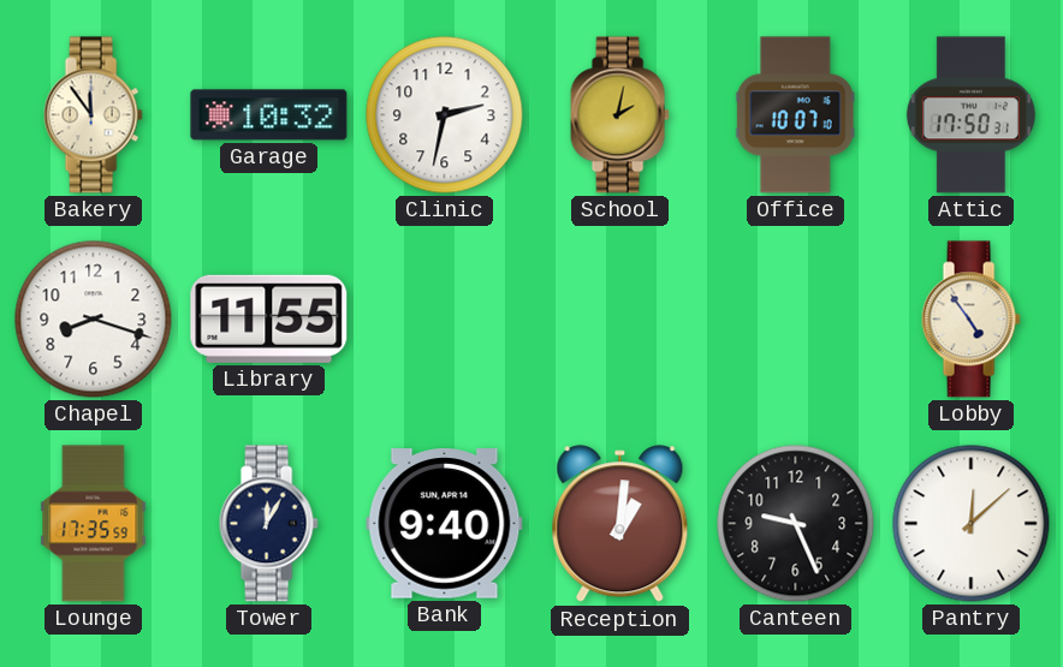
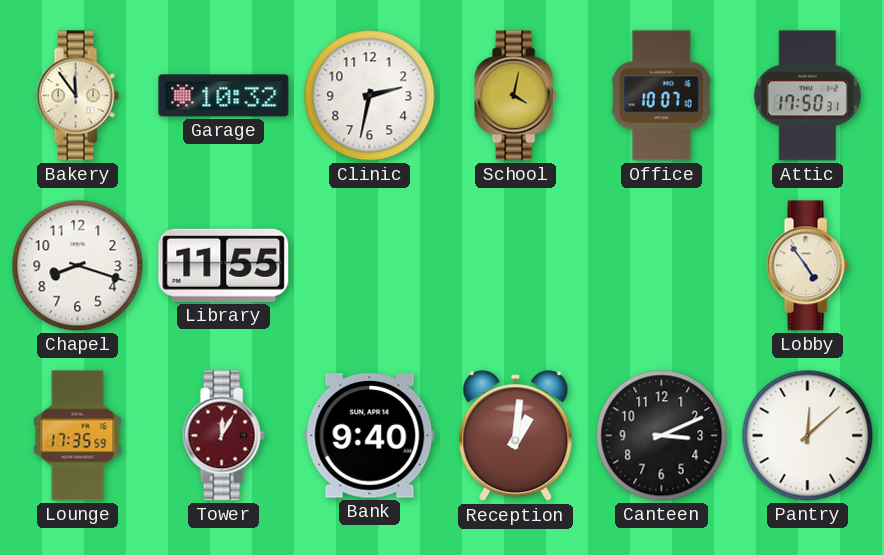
School: 2:02 -> 4:02 (515, 96)
Tower dial: navy -> burgundy (223, 436)
Canteen: 9:26 -> 3:11 (662, 436)
